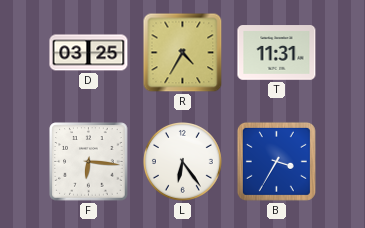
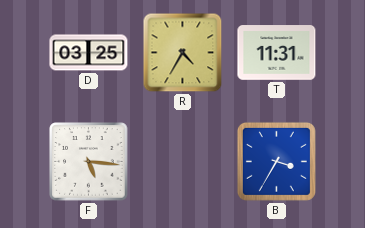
F: 6:16 -> 5:16 (89, 162)
L: 6:24 -> none (183, 162)
